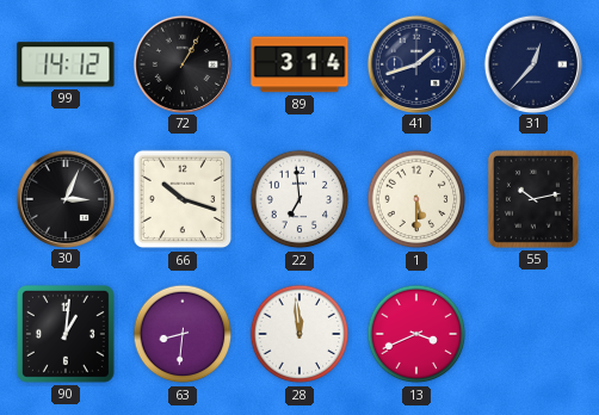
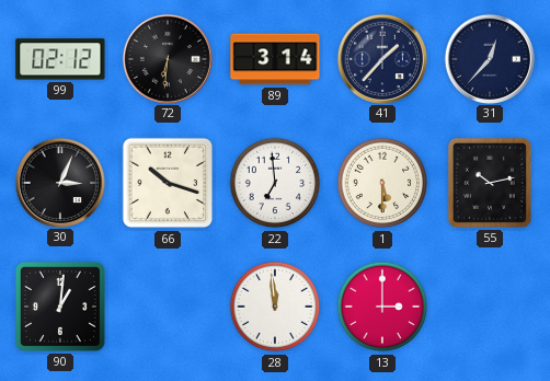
99: 14:12 -> 02:12 (60, 59)
72: 1:05 -> 6:31 (167, 58)
41: 1:42 -> 1:37 (381, 58)
63: 8:31 -> none (183, 334)
13: 3:41 -> 3:00 (382, 307)
